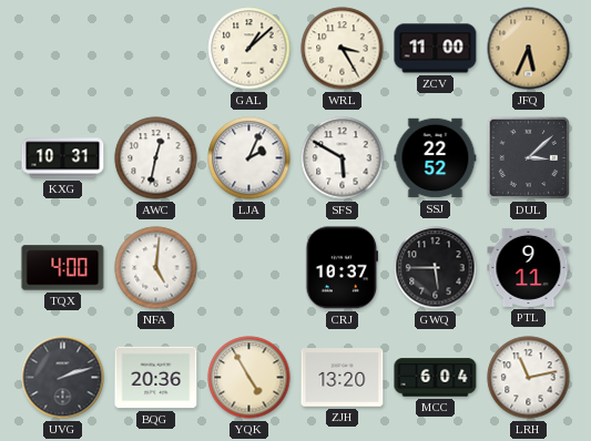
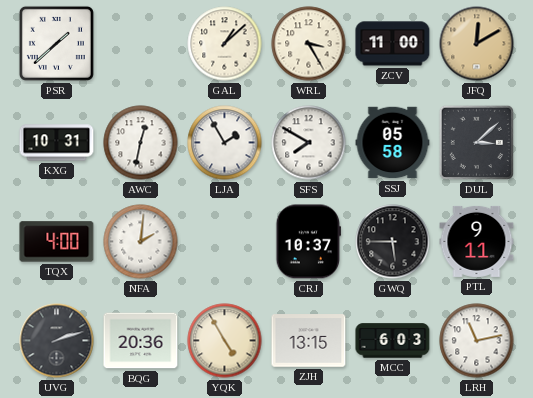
PSR: none -> 1:38 (56, 43)
JFQ: 5:34 -> 12:10 (477, 44)
LJA: 2:04 -> 1:55 (225, 143)
SFS: 5:50 -> 7:50 (309, 143)
SSJ: 22:52 -> 05:58 (393, 143)
NFA: 5:01 -> 2:01 (141, 242)
ZJH: 13:20 -> 13:15 (309, 341)
MCC: 6:04 -> 6:03 (393, 341)
